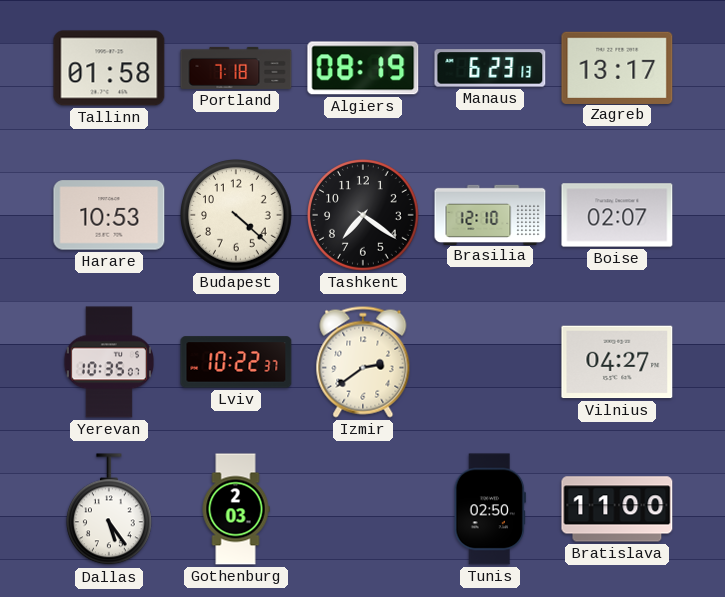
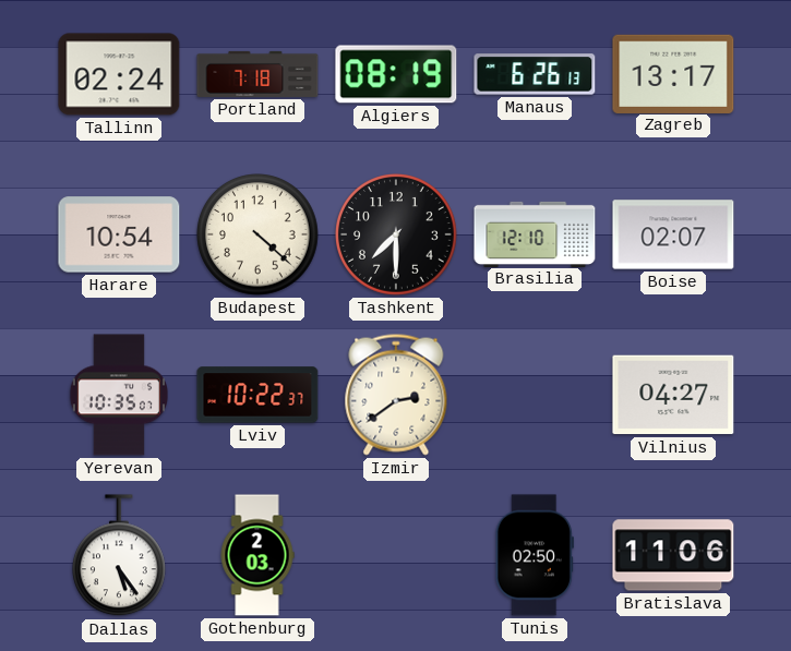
Tallinn: 01:58 -> 02:24 (119, 74)
Manaus: 6:23 -> 6:26 (535, 74)
Harare: 10:53 -> 10:54 (119, 234)
Tashkent: 7:21 -> 7:30 (397, 236)
Bratislava: 11:00 -> 11:06 (673, 555)
